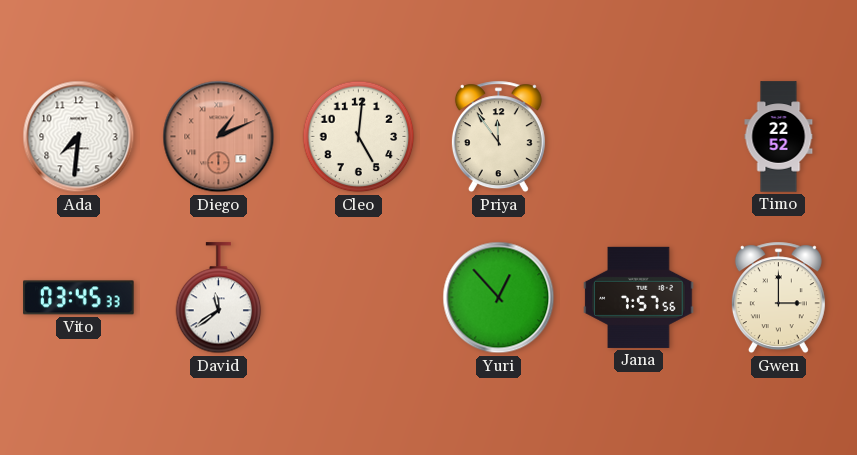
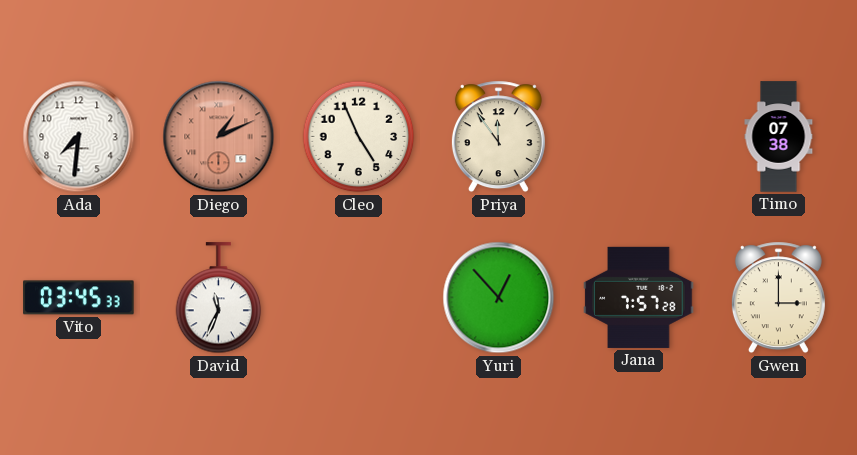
Cleo: 5:01 -> 4:56 (359, 137)
Timo: 22:52 -> 07:38 (779, 137)
David: 11:39 -> 11:34 (219, 298)
Jana: 7:57:56 -> 7:57:28 (639, 297)
